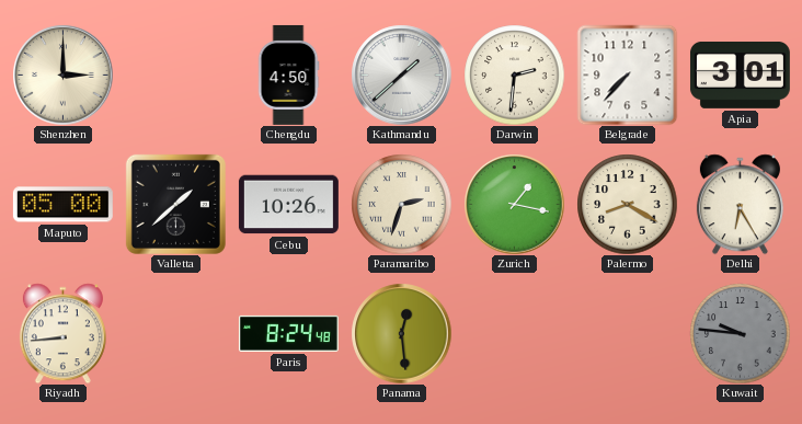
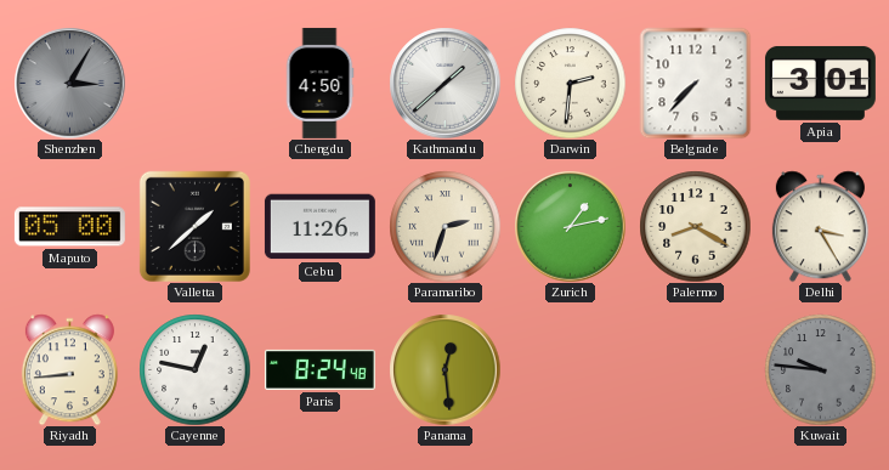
Shenzhen: 3:00 -> 3:05 (69, 83)
Shenzhen dial: cream -> grey (69, 83)
Cebu: 10:26 -> 11:26 (319, 227)
Zurich: 1:17 -> 1:13 (570, 226)
Delhi: 6:25 -> 3:25 (820, 226)
Cayenne: none -> 12:47 (194, 369)
